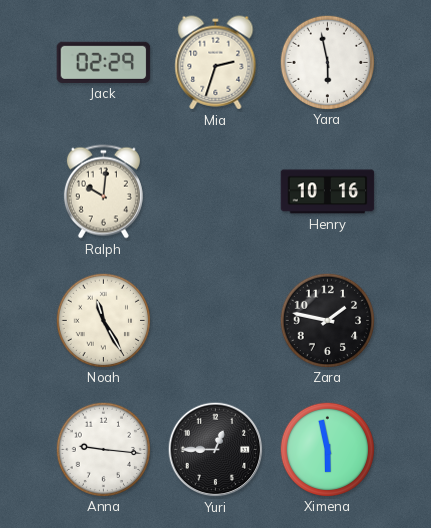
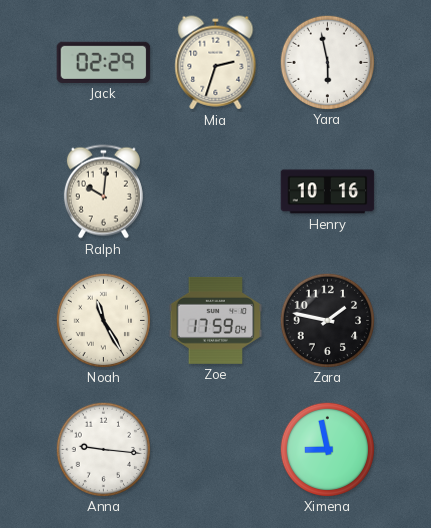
Zoe: none -> 17:59 (216, 320)
Yuri: 12:45 -> none (216, 450)
Ximena: 5:58 -> 8:58 (327, 449)
